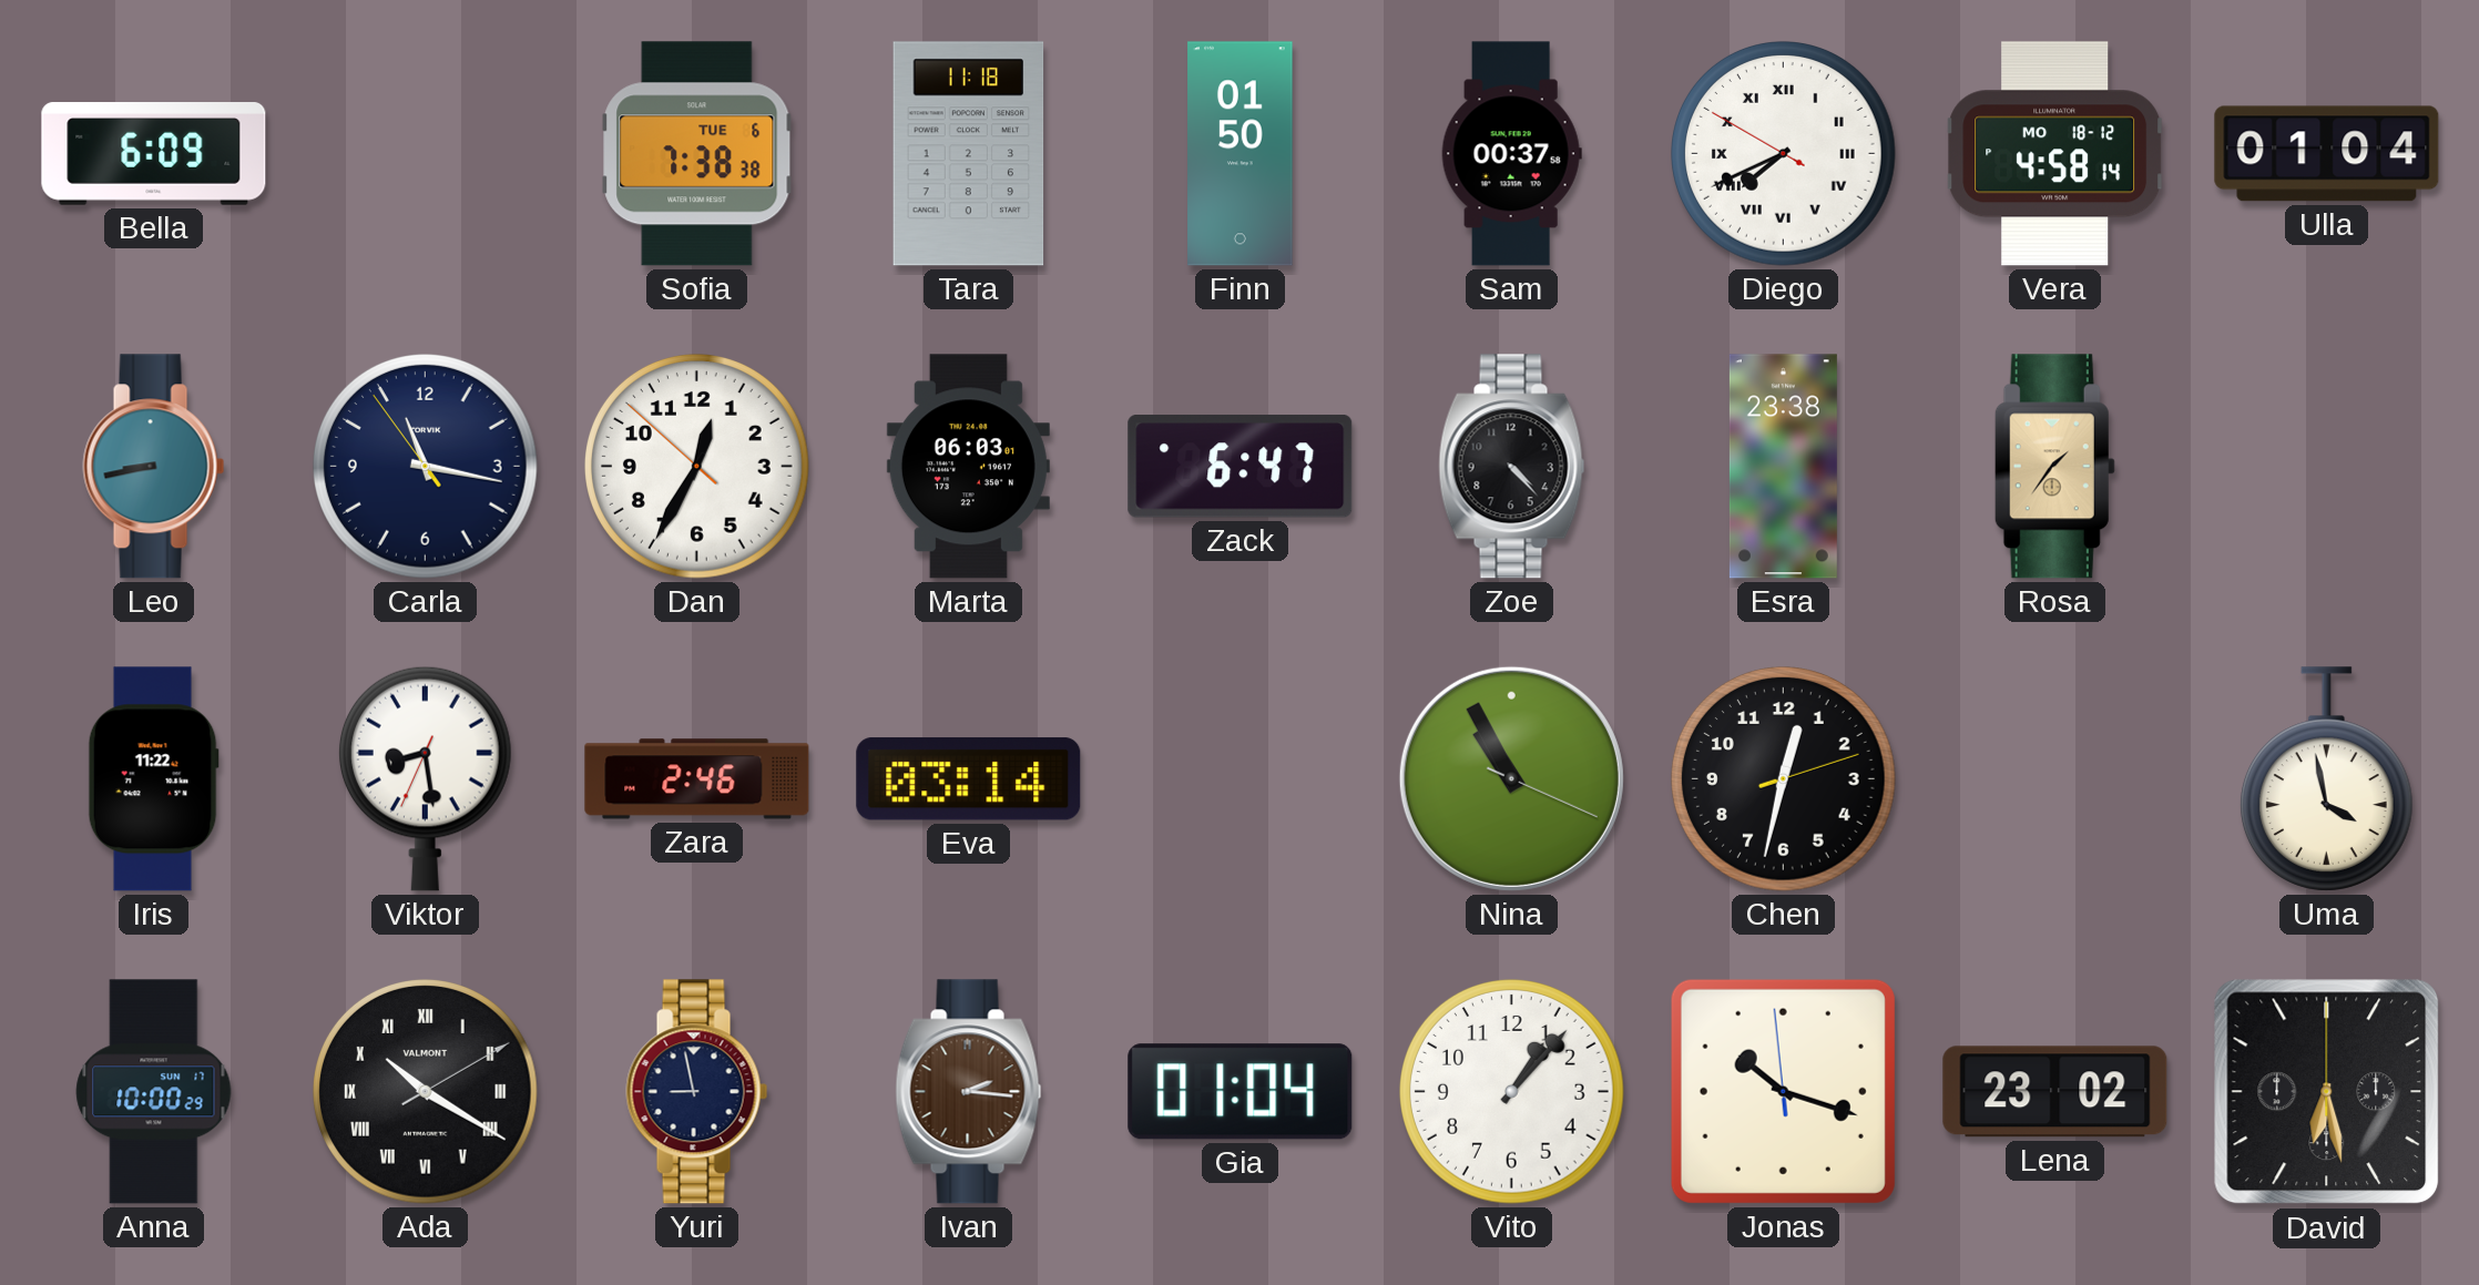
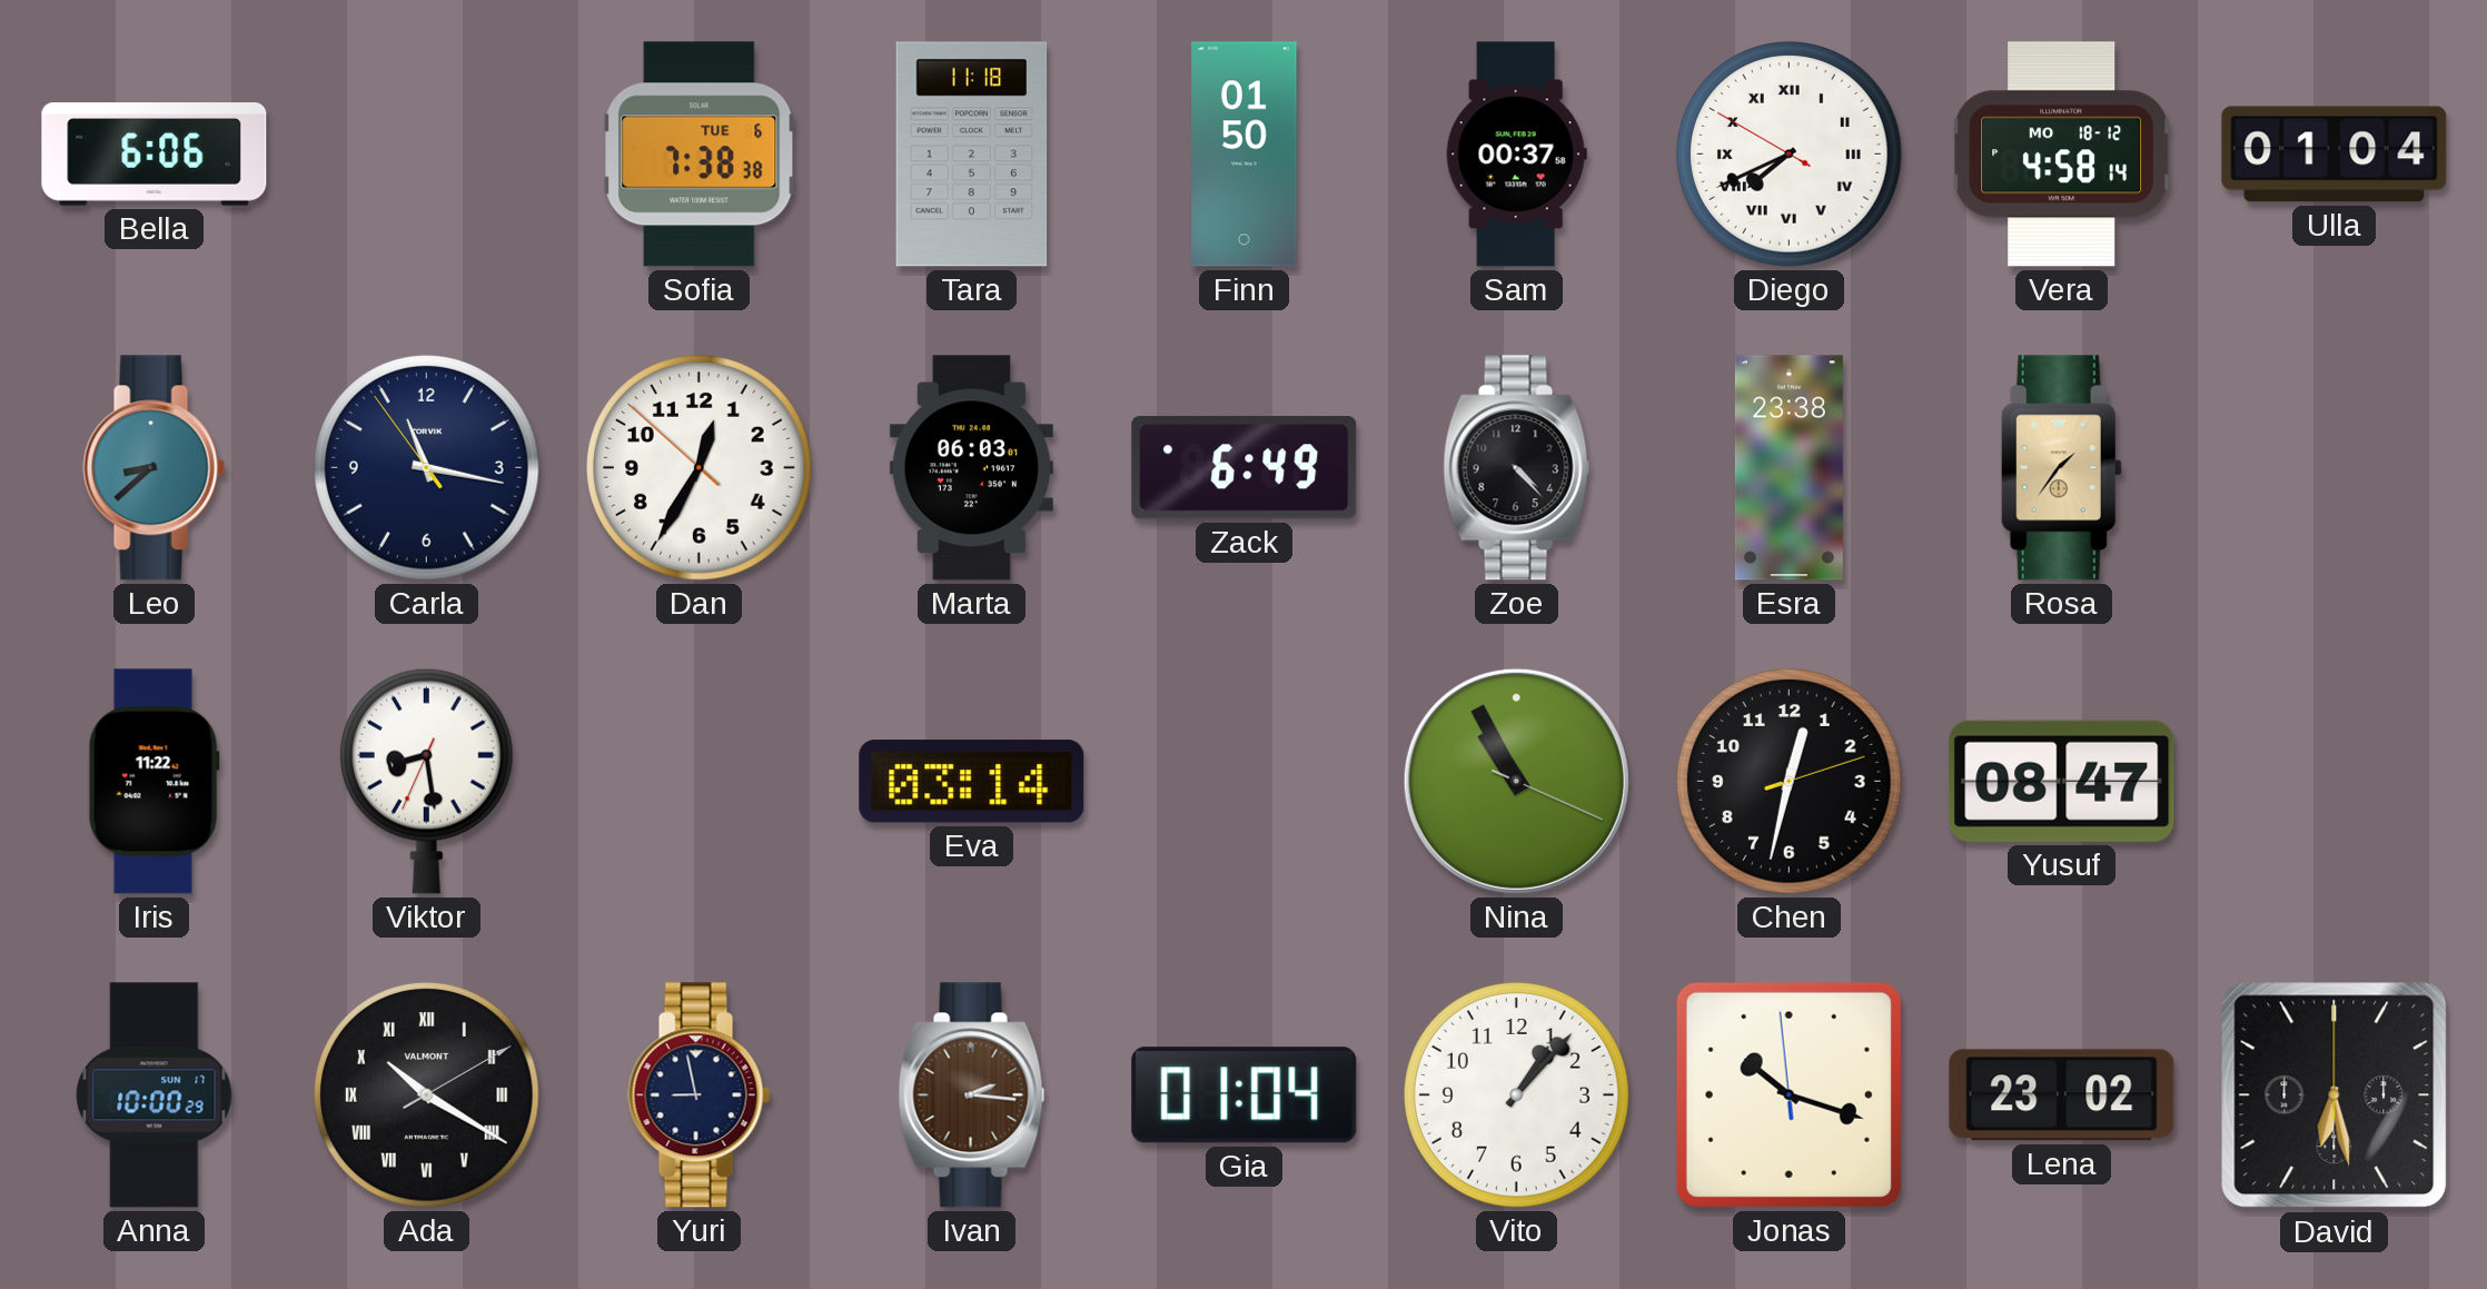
Bella: 6:09 -> 6:06 (155, 155)
Leo: 8:43 -> 8:38 (155, 468)
Zack: 6:47 -> 6:49 (1245, 468)
Zara: 2:46 -> none (697, 779)
Yusuf: none -> 08:47 (2062, 781)
Uma: 3:58 -> none (2326, 779)
